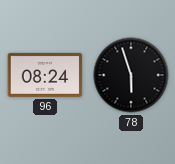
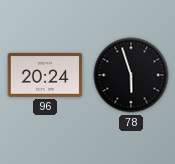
96: 08:24 -> 20:24 (45, 75)
